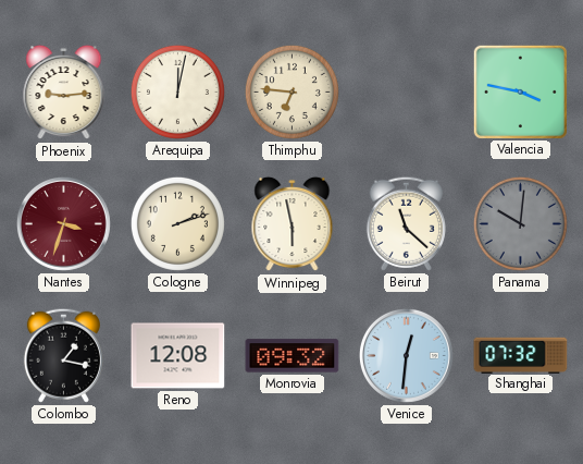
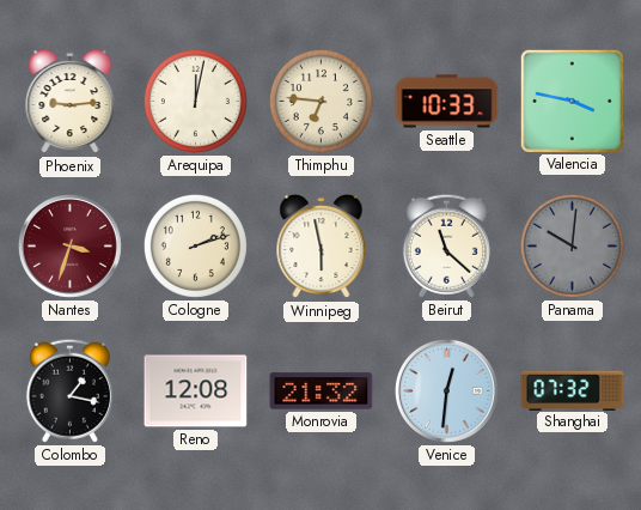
Seattle: none -> 10:33 (447, 102)
Monrovia: 09:32 -> 21:32 (322, 391)
